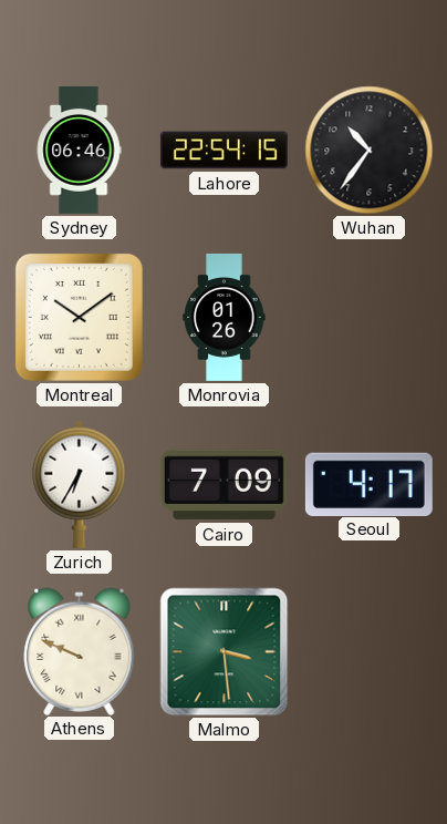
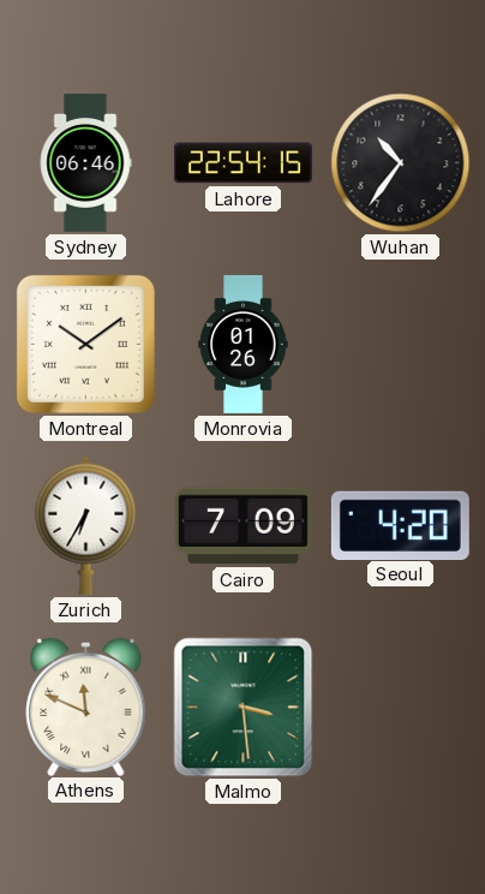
Seoul: 4:17 -> 4:20 (400, 525)
Athens: 9:49 -> 11:49 (86, 707)
